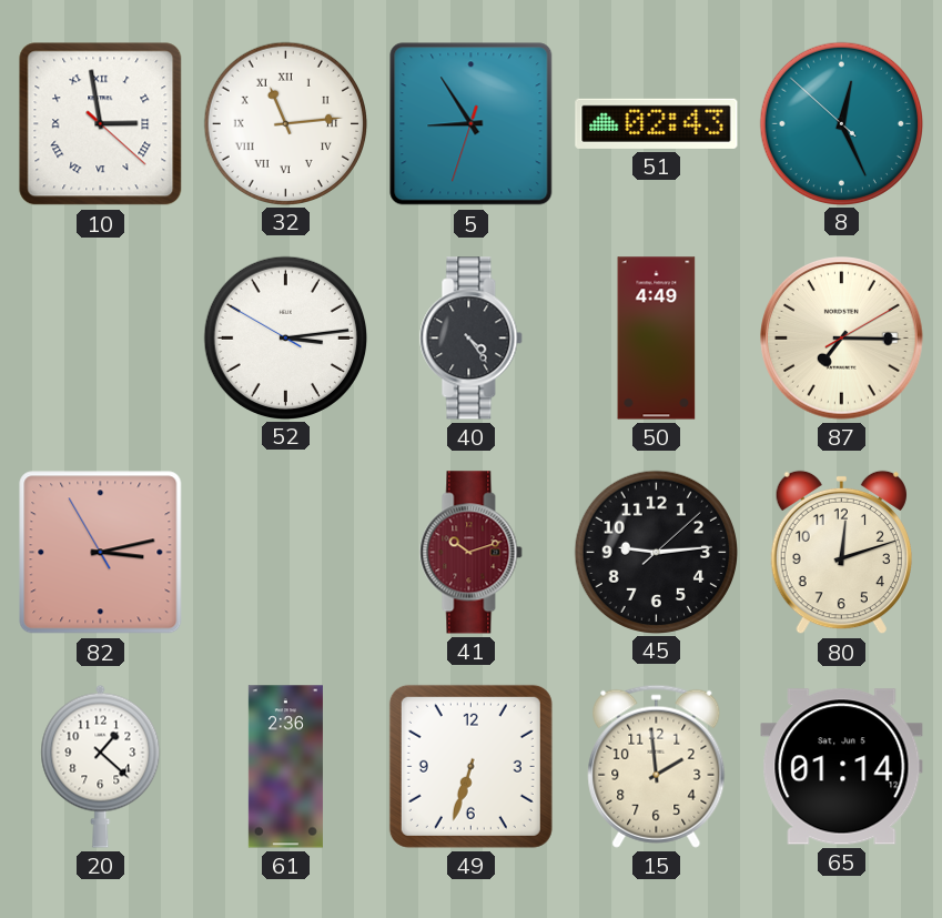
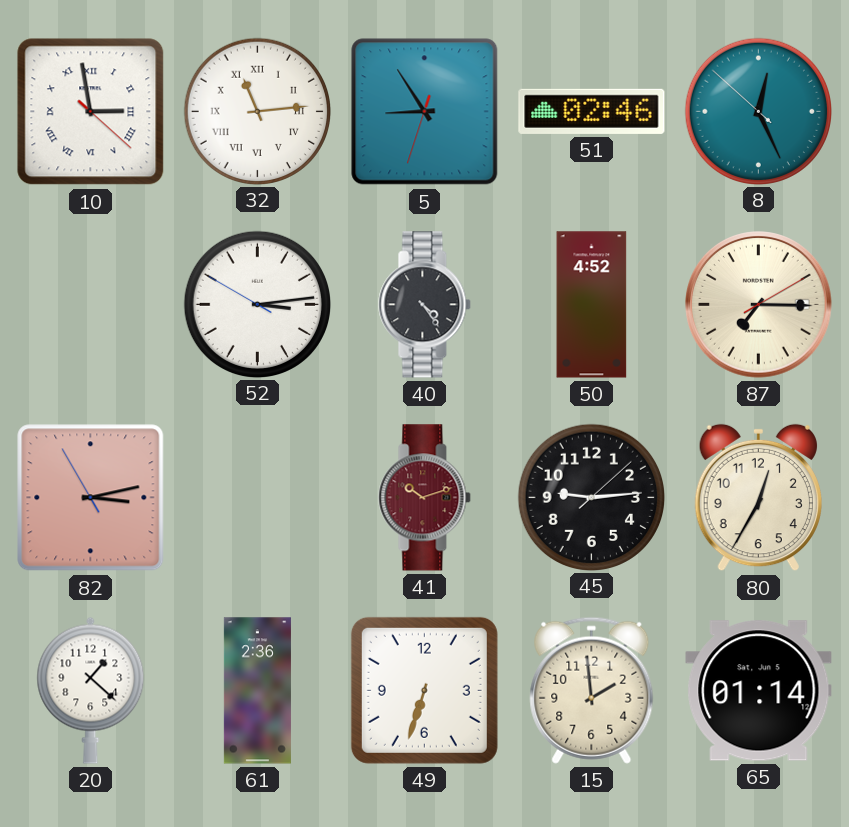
51: 02:43 -> 02:46 (592, 111)
50: 4:49 -> 4:52 (592, 305)
80: 12:12 -> 12:35 (758, 498)
